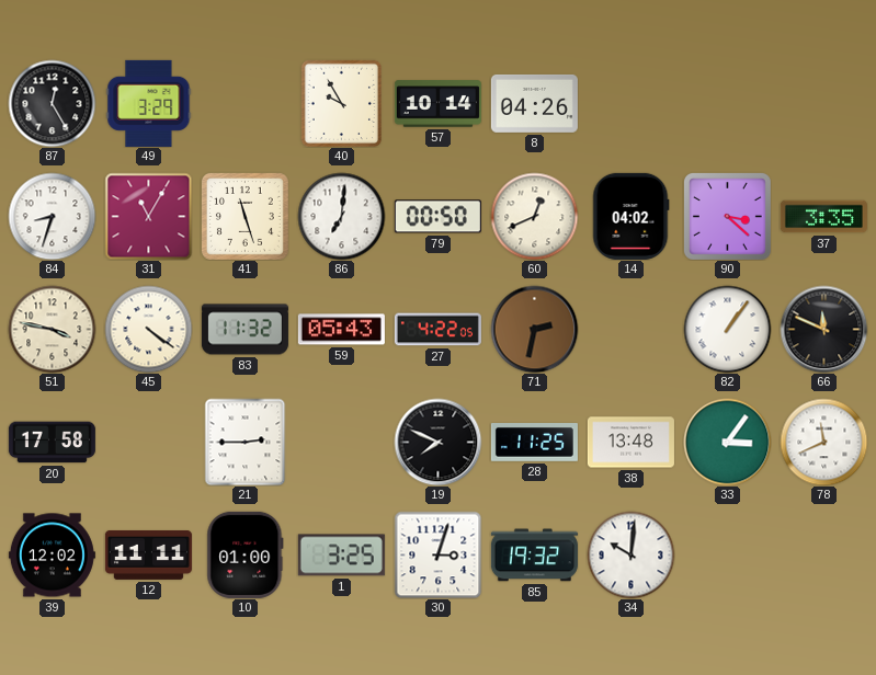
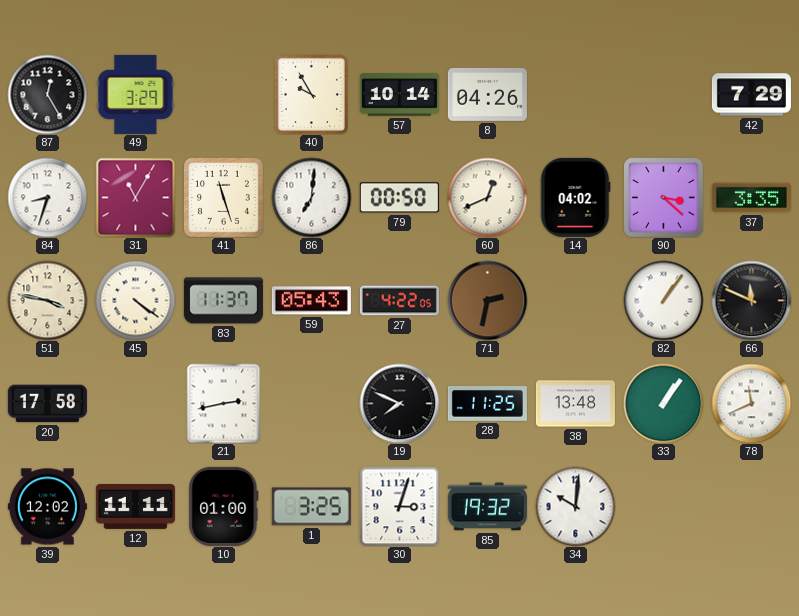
42: none -> 7:29 (751, 95)
83: 11:32 -> 11:37 (223, 301)
21: 2:45 -> 2:43 (224, 403)
33: 3:06 -> 1:06 (663, 403)
